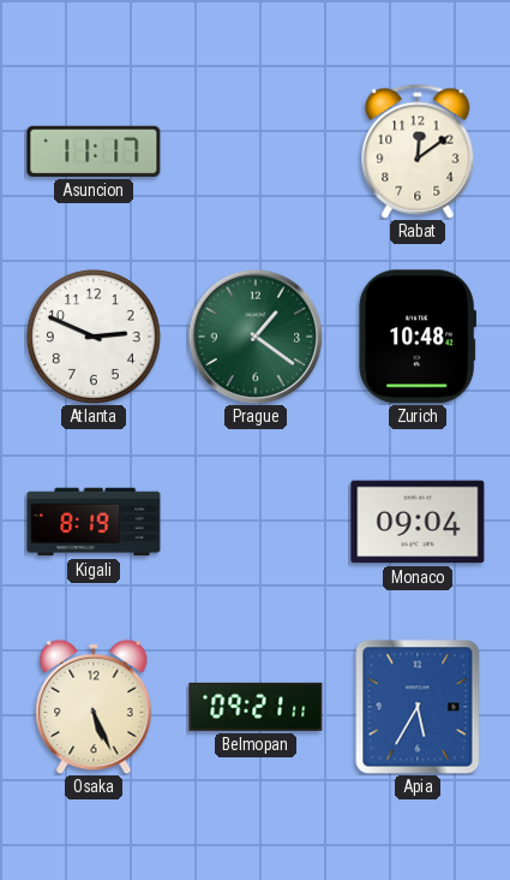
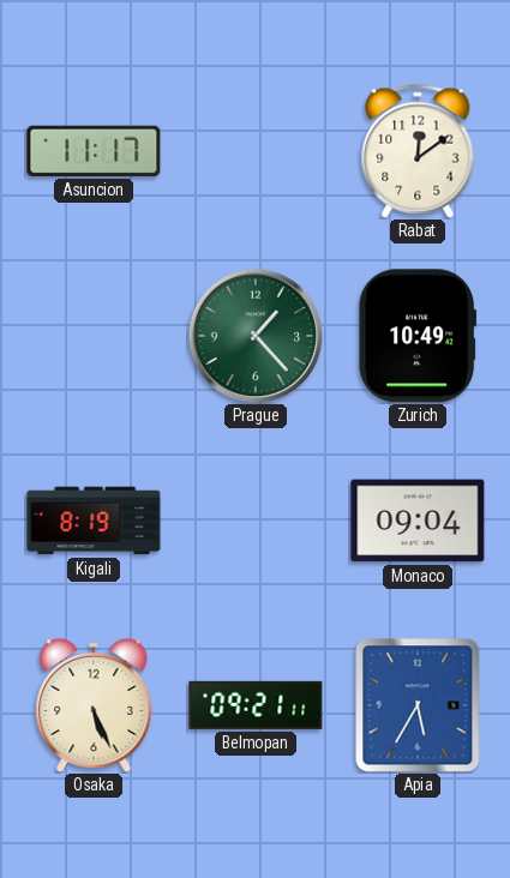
Atlanta: 2:49 -> none (94, 337)
Prague: 1:21 -> 1:23 (256, 336)
Zurich: 10:48 -> 10:49 (418, 336)
